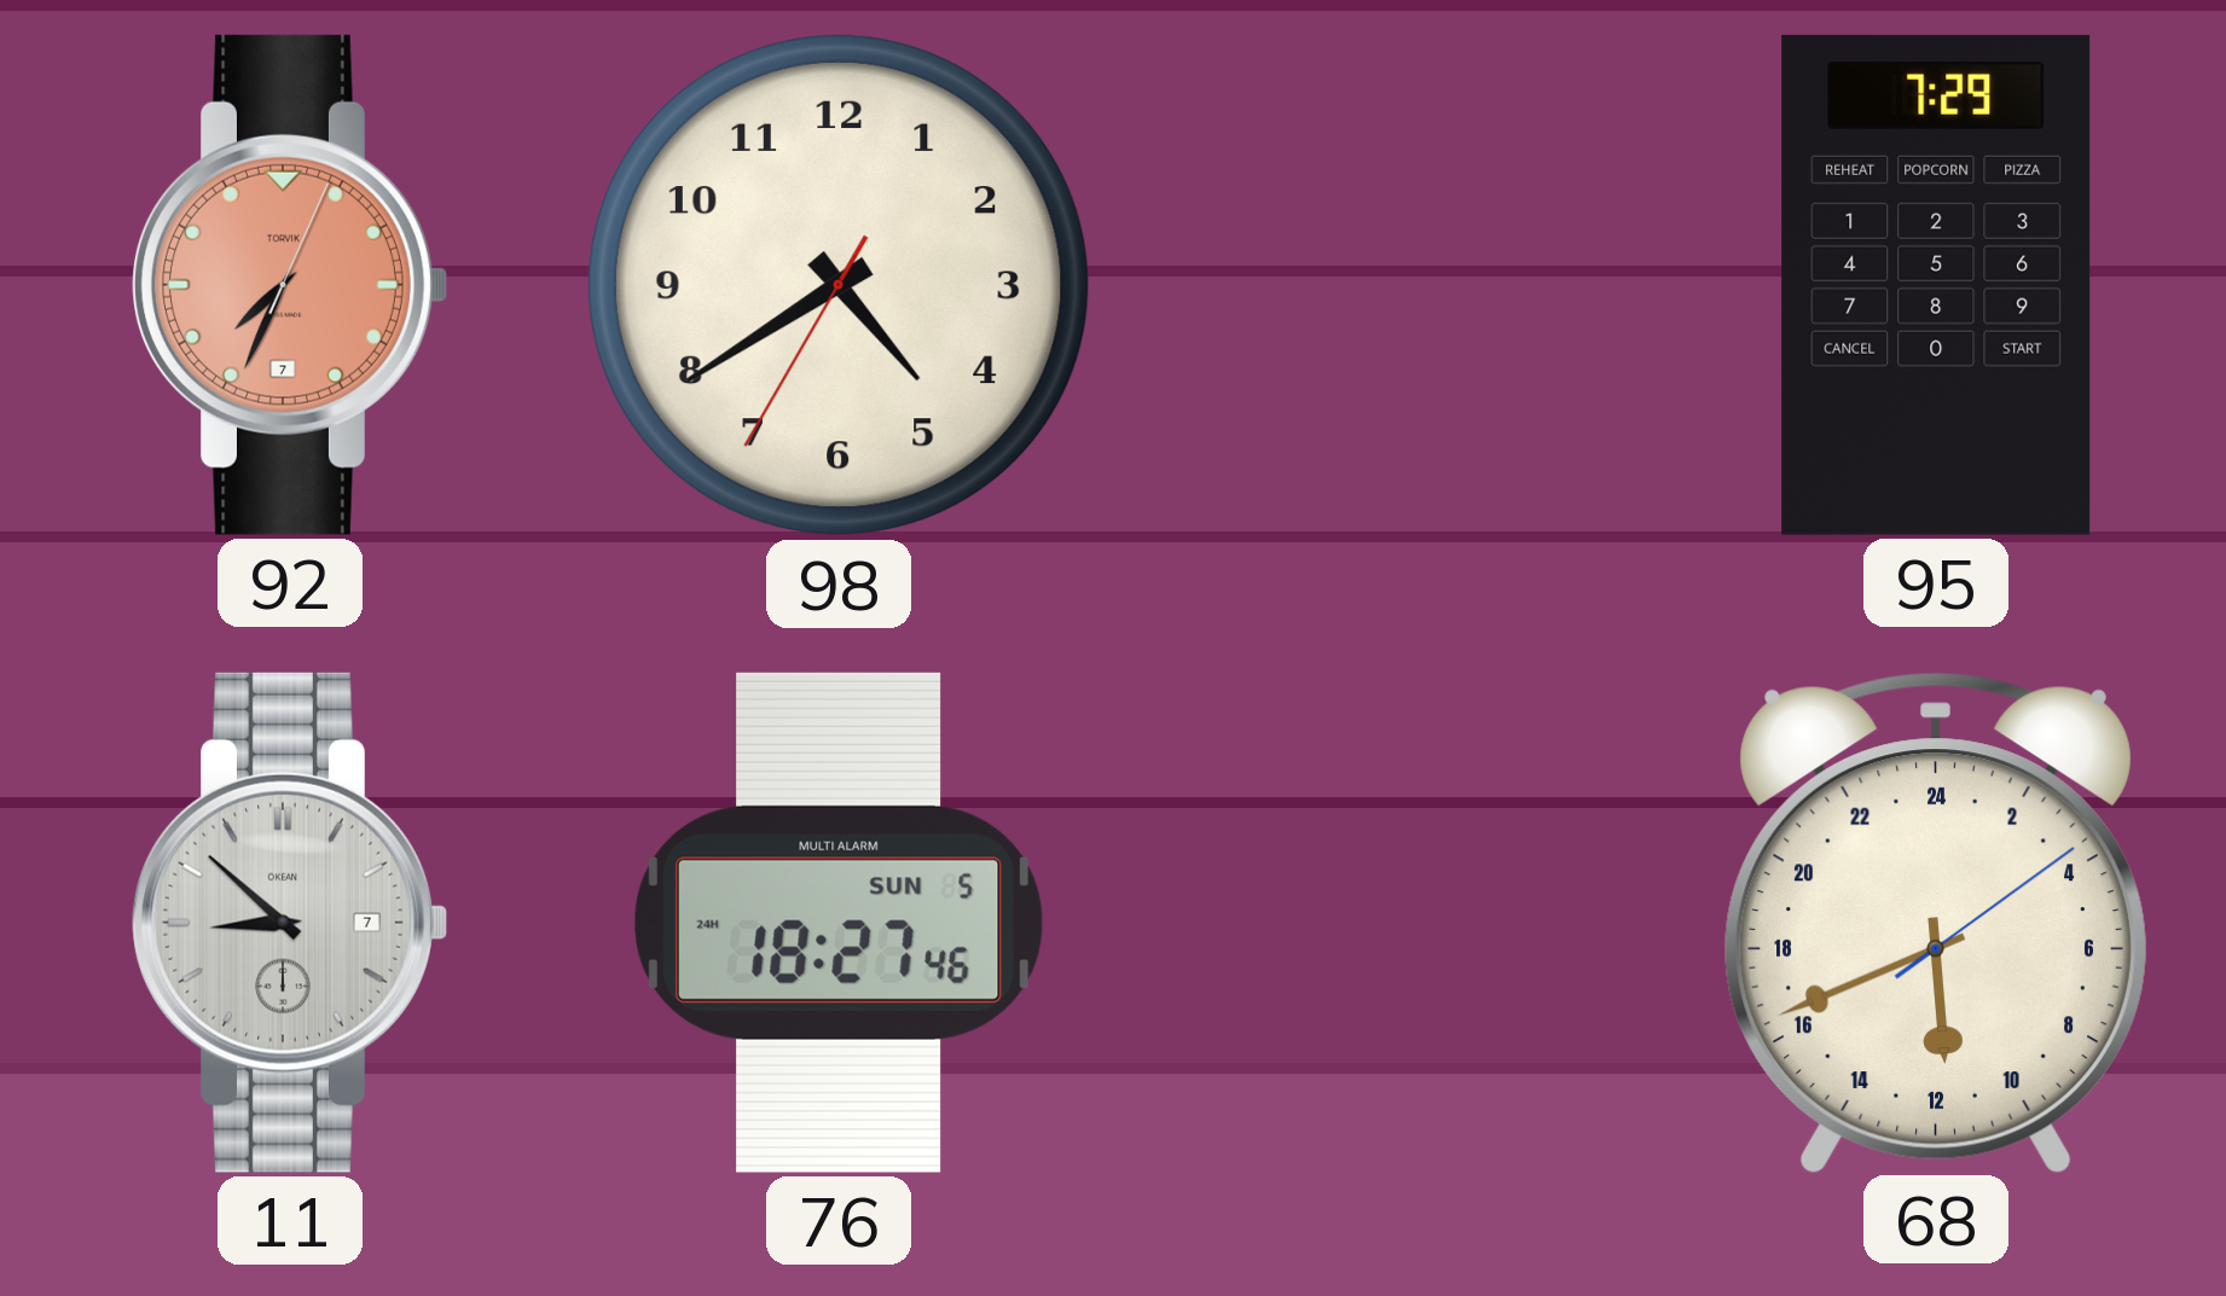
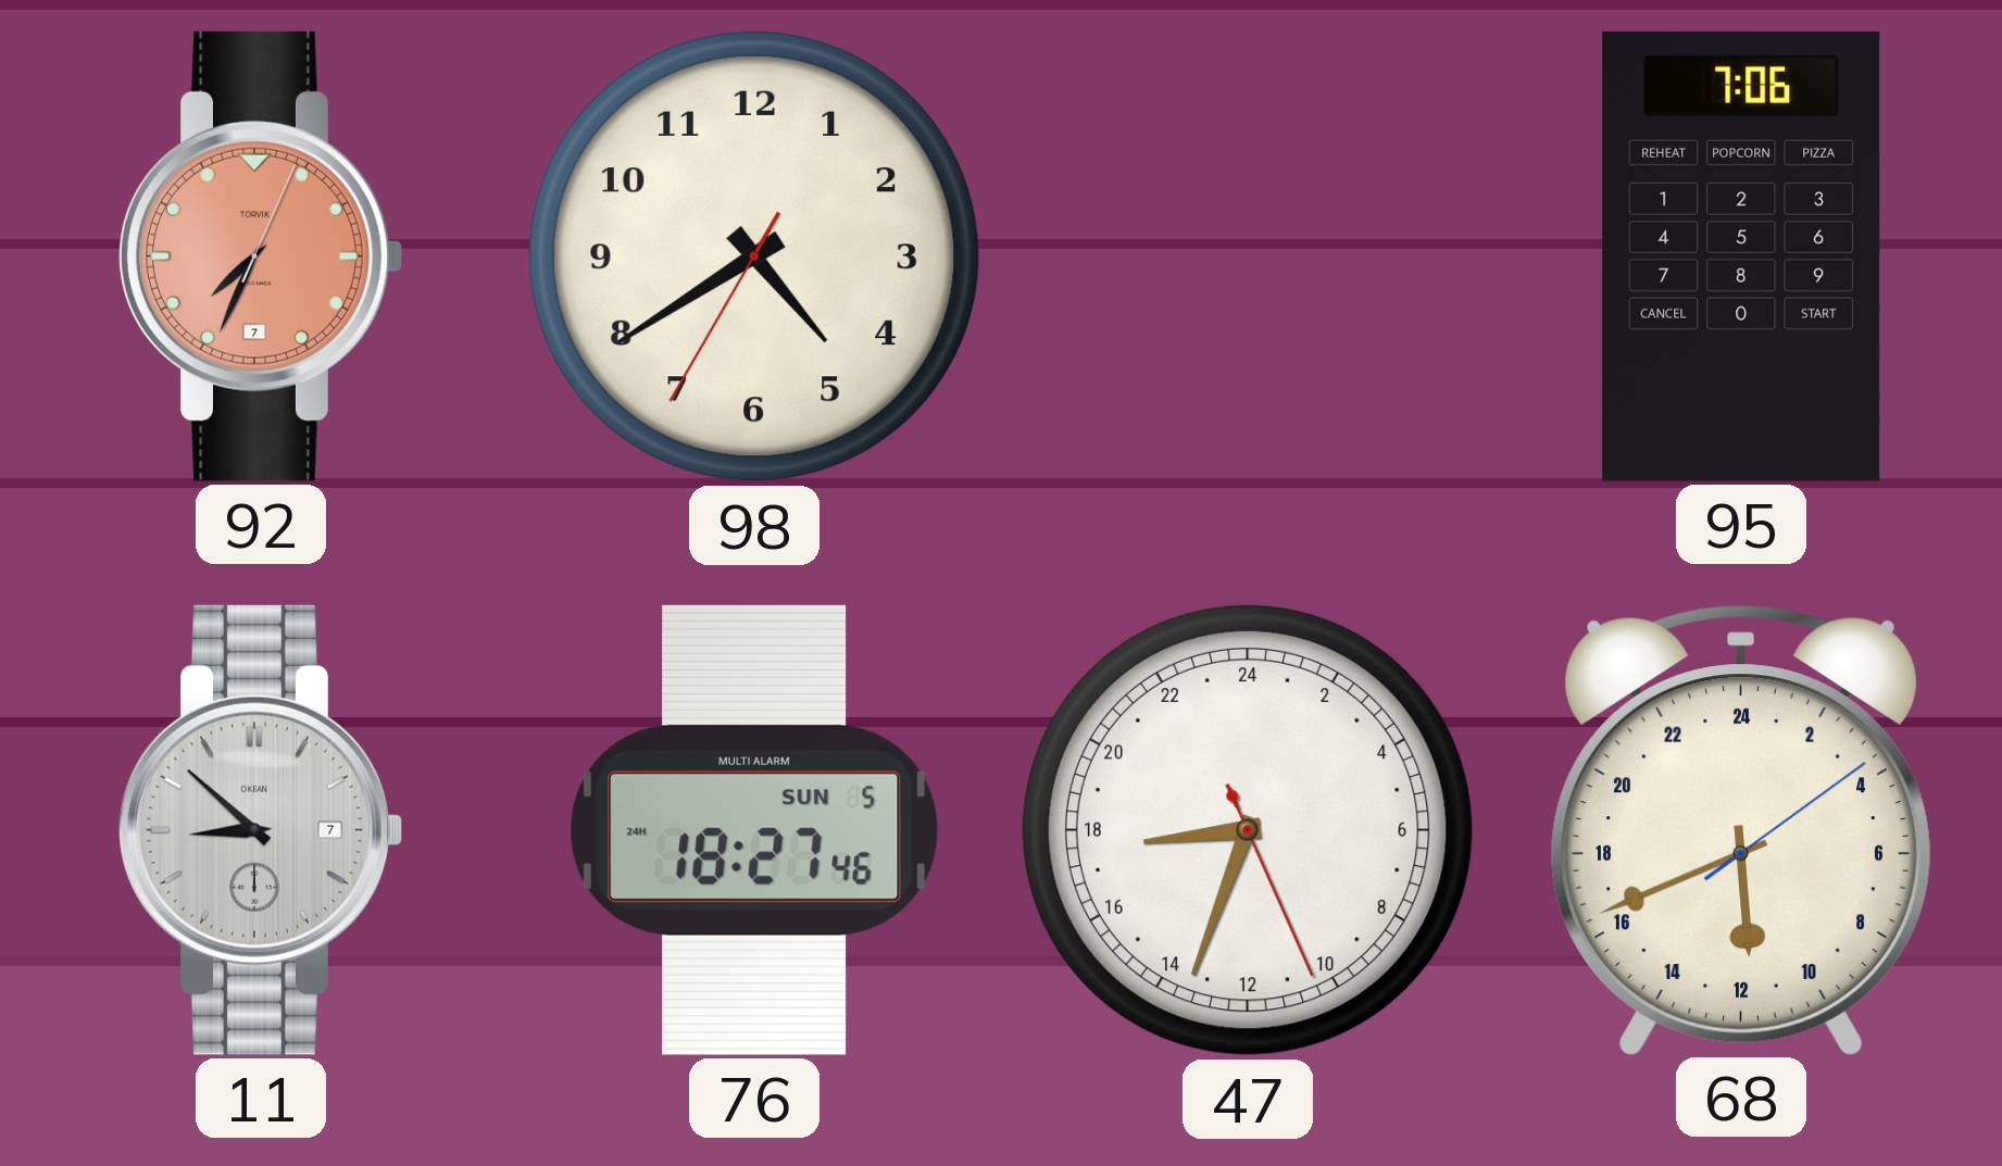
95: 7:29 -> 7:06 (1741, 256)
47: none -> 17:33 (1248, 830)
